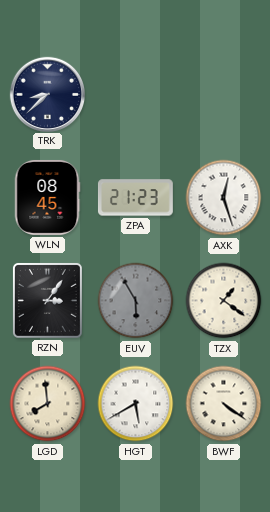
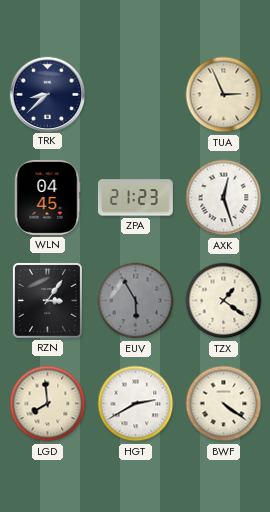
TUA: none -> 2:56 (224, 95)
WLN: 08:45 -> 04:45 (47, 197)
HGT: 5:40 -> 2:40 (136, 404)
